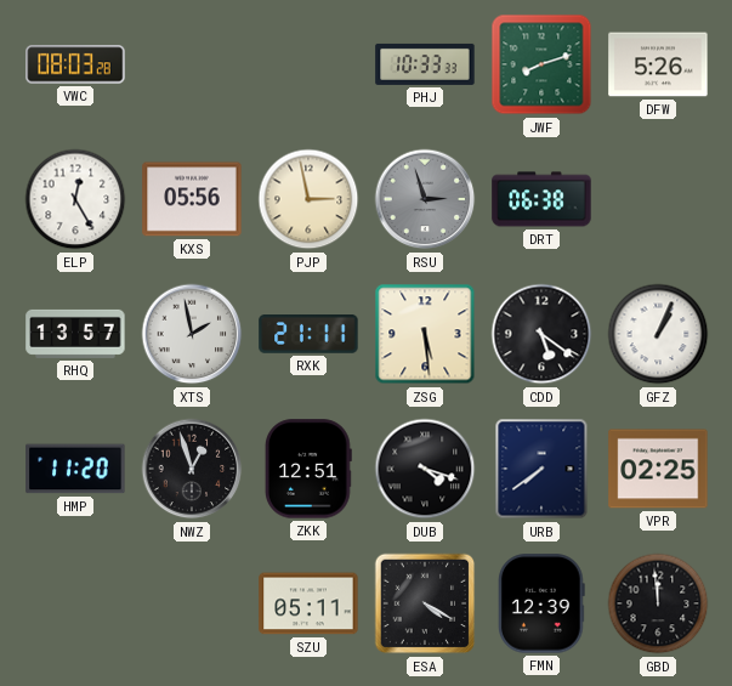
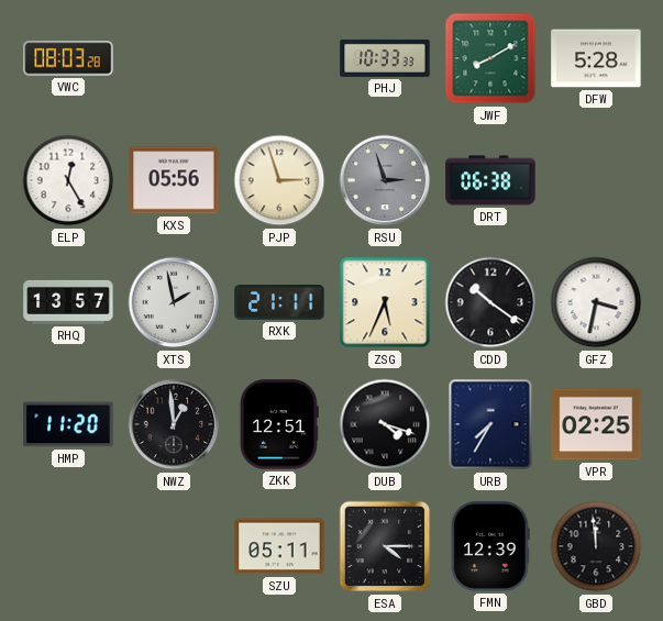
JWF: 8:12 -> 8:10 (490, 58)
DFW: 5:26 -> 5:28 (596, 58)
PJP: 2:58 -> 2:57 (279, 180)
ZSG: 5:29 -> 5:34 (385, 302)
CDD: 5:21 -> 10:21 (490, 302)
GFZ: 1:04 -> 3:32 (596, 302)
NWZ: 12:57 -> 12:59 (174, 424)
URB: 7:39 -> 7:35 (490, 424)
ESA: 4:20 -> 4:15 (385, 546)
